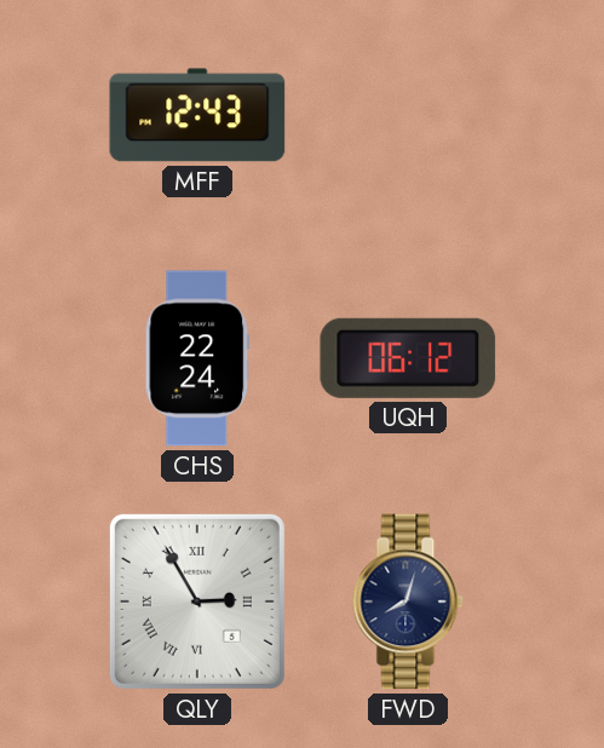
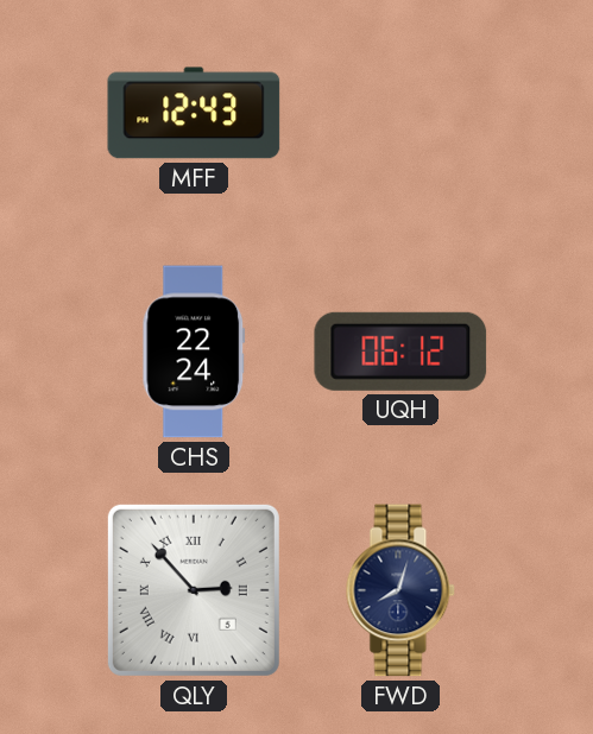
QLY: 2:55 -> 2:53 (194, 590)
